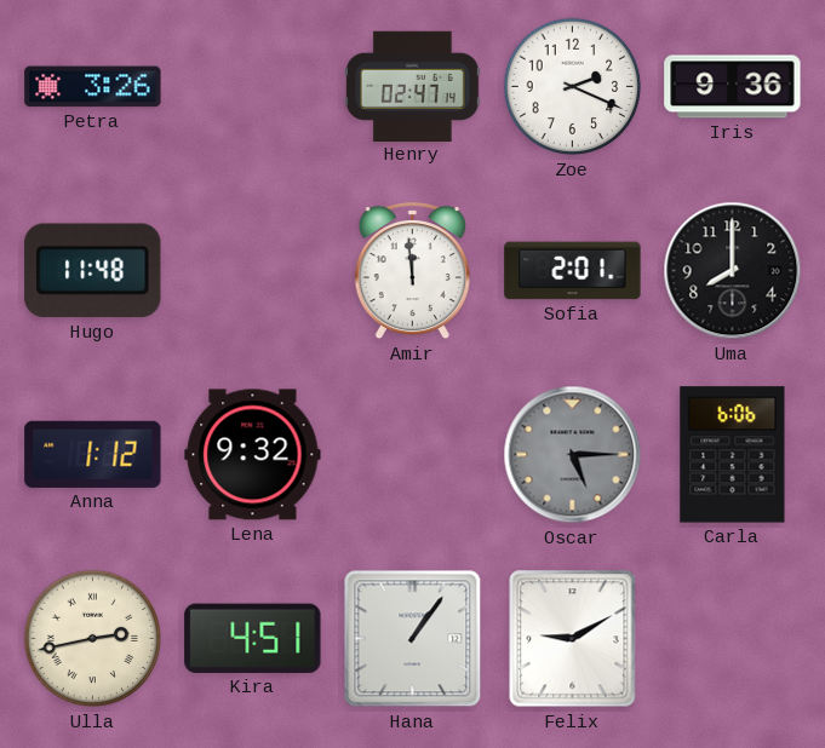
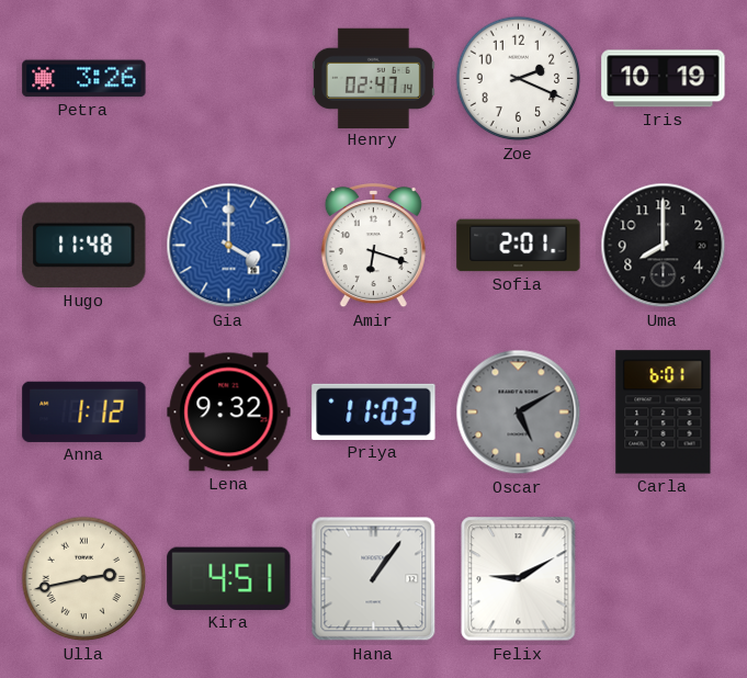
Iris: 9:36 -> 10:19 (664, 79)
Gia: none -> 4:00 (229, 246)
Amir: 11:59 -> 6:18 (373, 247)
Priya: none -> 11:03 (374, 411)
Oscar: 5:15 -> 5:10 (519, 413)
Carla: 6:06 -> 6:01 (664, 413)
